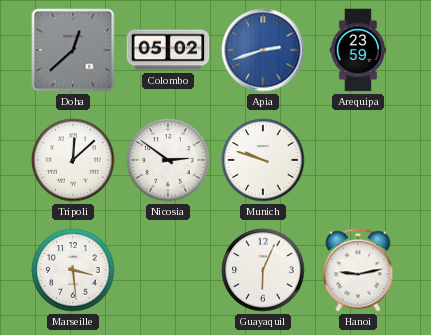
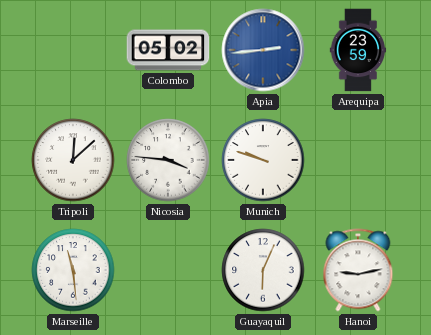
Doha: 12:38 -> none (73, 50)
Apia: 2:42 -> 2:44 (263, 50)
Nicosia: 2:51 -> 3:46 (168, 160)
Marseille: 3:29 -> 11:29 (73, 270)
